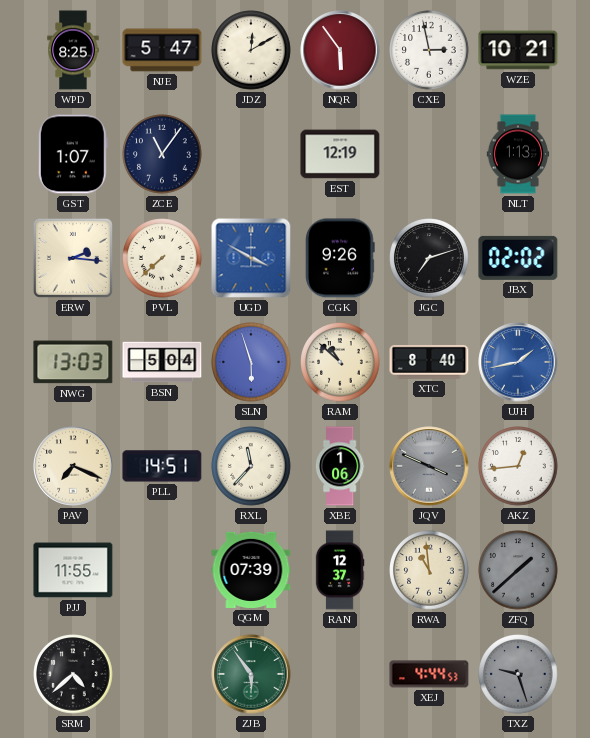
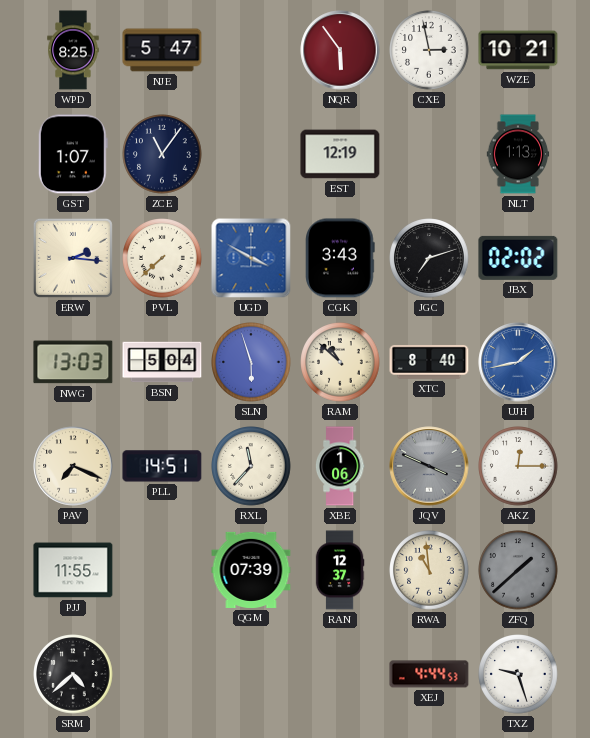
JDZ: 12:10 -> none (251, 50)
CGK: 9:26 -> 3:43 (340, 258)
AKZ: 12:44 -> 12:15 (518, 466)
ZJB: 5:54 -> none (251, 674)
TXZ dial: grey -> white (518, 674)
